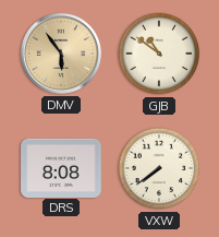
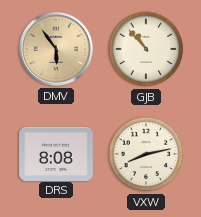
GJB: 10:51 -> 10:53 (146, 49)
VXW: 7:39 -> 8:13 (146, 154)
